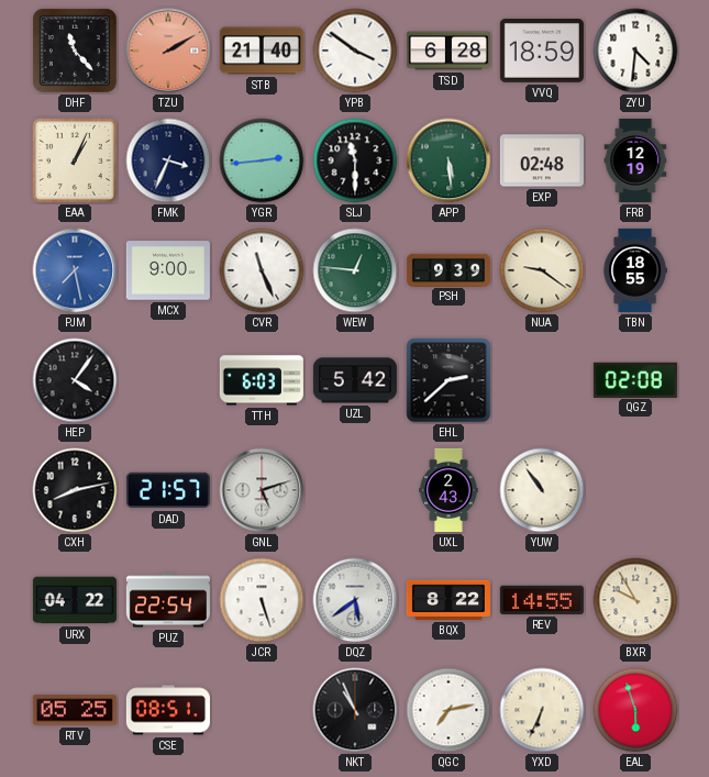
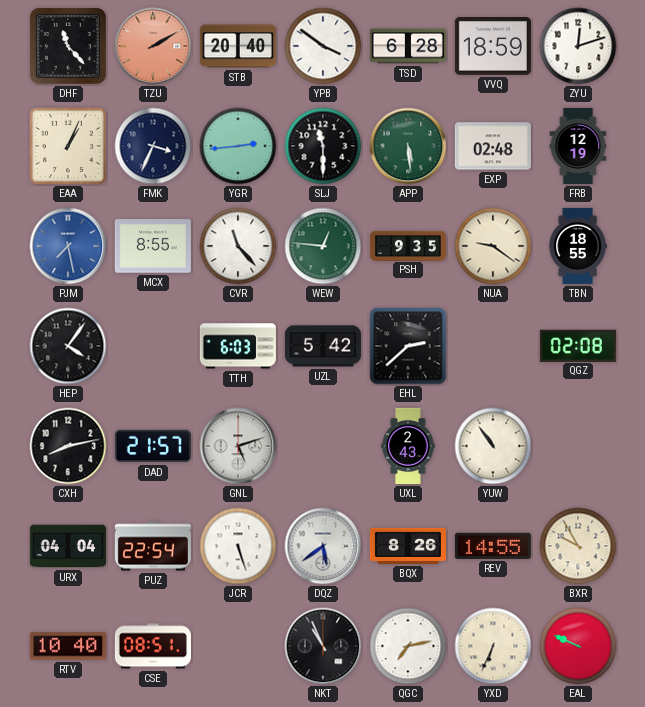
STB: 21:40 -> 20:40 (238, 46)
ZYU: 4:31 -> 12:12 (578, 46)
MCX: 9:00 -> 8:55 (153, 246)
CVR: 11:26 -> 11:23 (238, 246)
PSH: 9:39 -> 9:35 (408, 245)
URX: 04:22 -> 04:04 (68, 546)
BQX: 8:22 -> 8:26 (408, 546)
RTV: 05:25 -> 10:40 (68, 646)
EAL: 5:57 -> 9:49 (578, 646)
